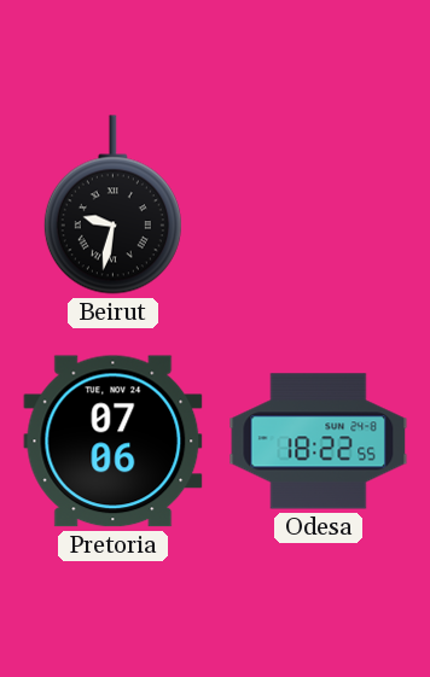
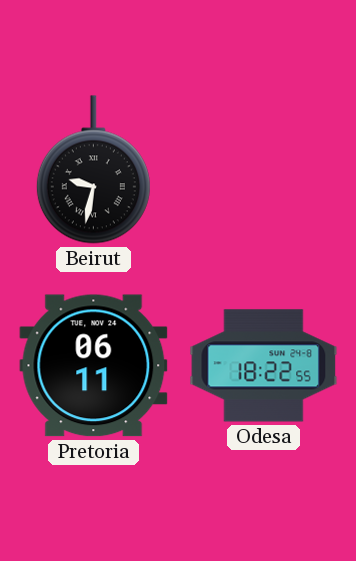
Pretoria: 07:06 -> 06:11 (94, 366)
